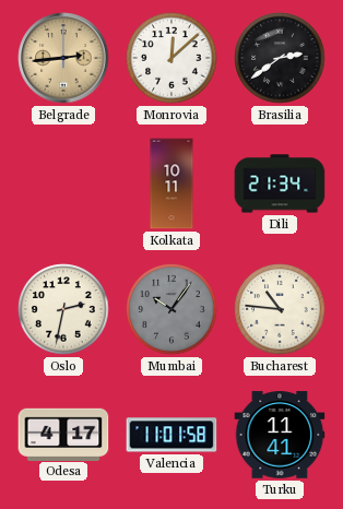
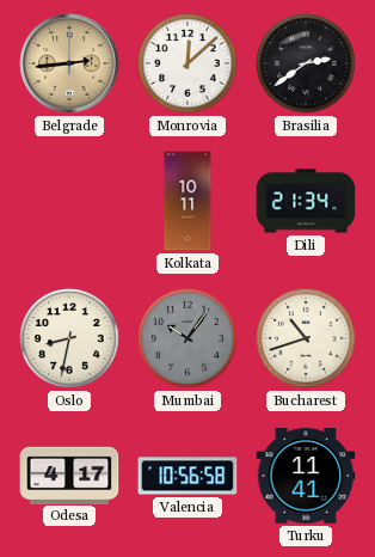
Oslo: 2:32 -> 8:32 (69, 338)
Bucharest: 10:46 -> 10:42 (306, 338)
Valencia: 11:01 -> 10:56 (187, 476)
